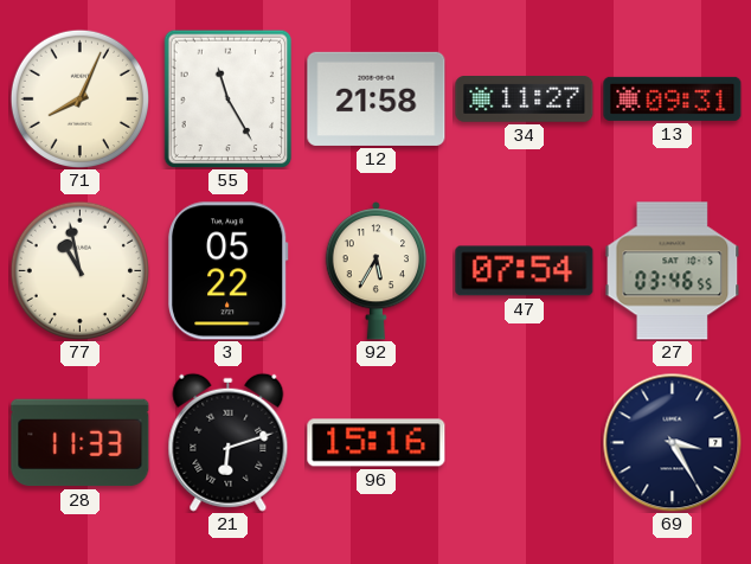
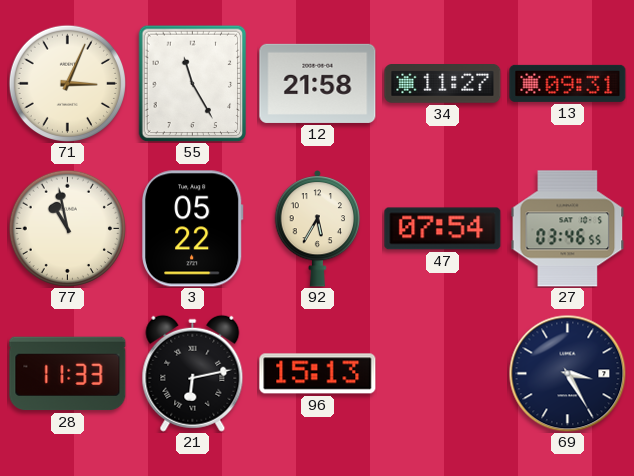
71: 8:04 -> 3:04 (67, 83)
21: 6:12 -> 6:13 (193, 373)
96: 15:16 -> 15:13 (318, 374)
